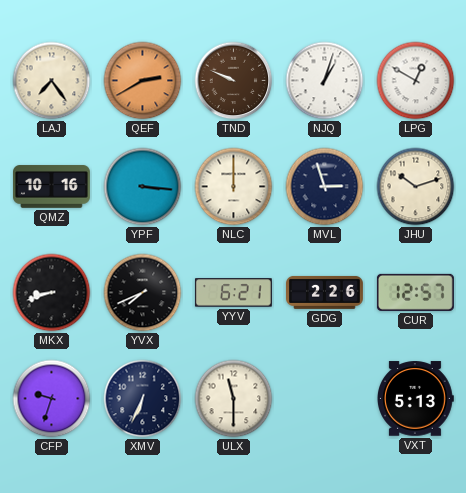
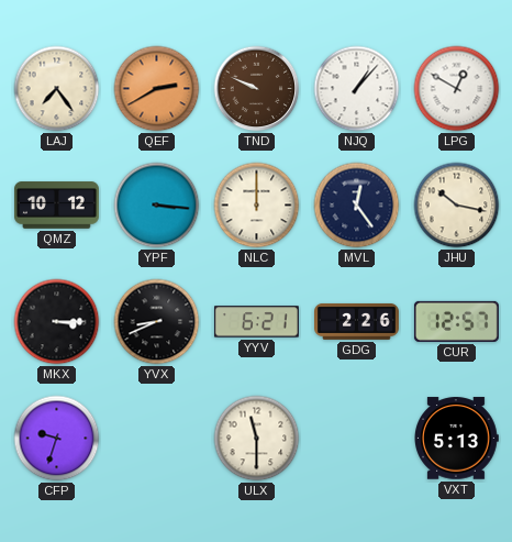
NJQ: 1:03 -> 1:07 (357, 89)
QMZ: 10:16 -> 10:12 (57, 206)
MVL: 2:57 -> 12:24 (357, 206)
JHU: 10:12 -> 10:17 (457, 206)
MKX: 8:42 -> 3:15 (57, 322)
YVX: 7:41 -> 8:41 (157, 322)
XMV: 6:34 -> none (143, 399)
